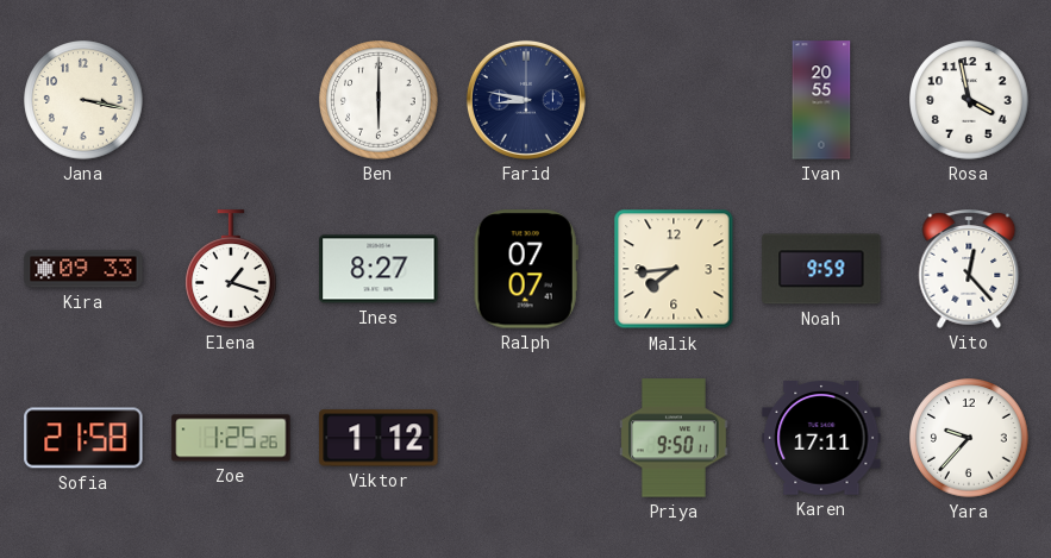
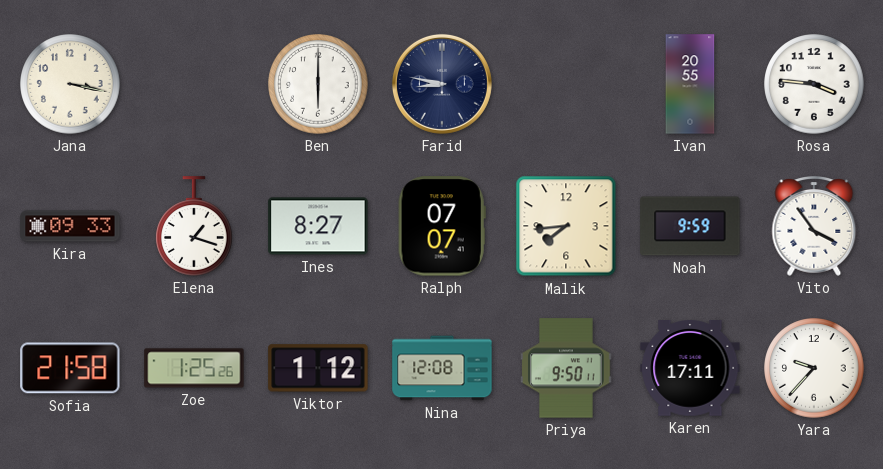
Rosa: 3:58 -> 3:46 (814, 84)
Vito: 12:23 -> 3:54 (814, 227)
Nina: none -> 12:08 (442, 368)
